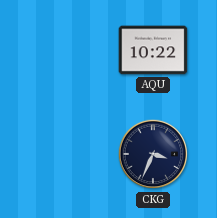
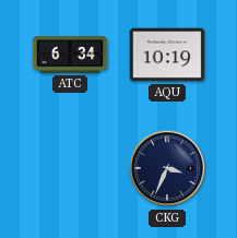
ATC: none -> 6:34 (70, 55)
AQU: 10:22 -> 10:19 (167, 55)
